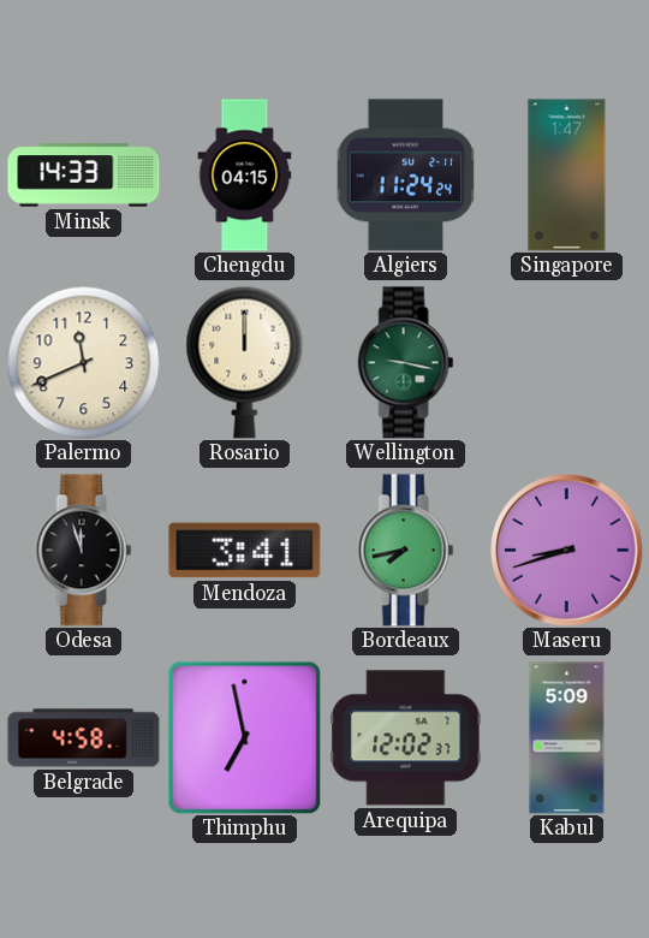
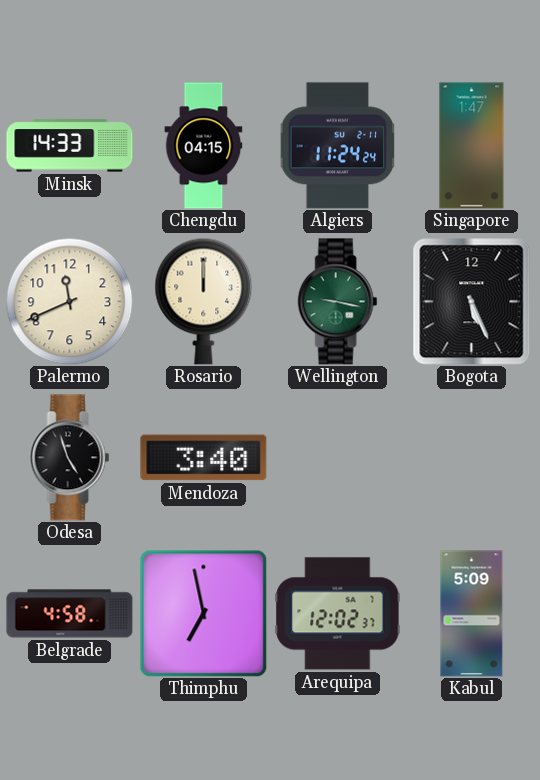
Bogota: none -> 5:26 (472, 302)
Odesa: 11:57 -> 4:57 (70, 458)
Mendoza: 3:41 -> 3:40 (204, 458)
Bordeaux: 7:43 -> none (406, 551)
Maseru: 8:42 -> none (567, 551)
